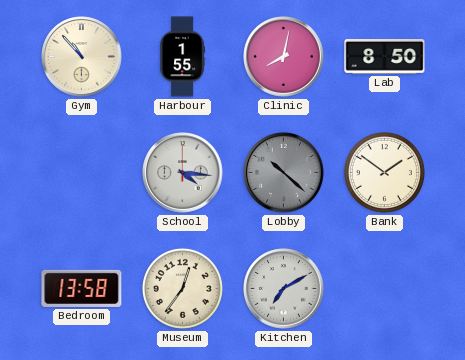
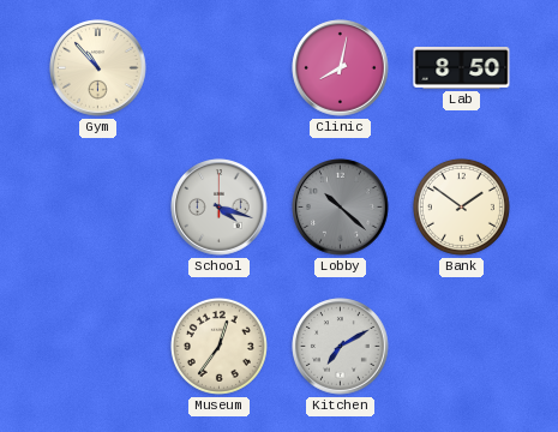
Harbour: 1:55 -> none (183, 57)
School: 4:16 -> 4:18 (220, 208)
Bedroom: 13:58 -> none (82, 288)
